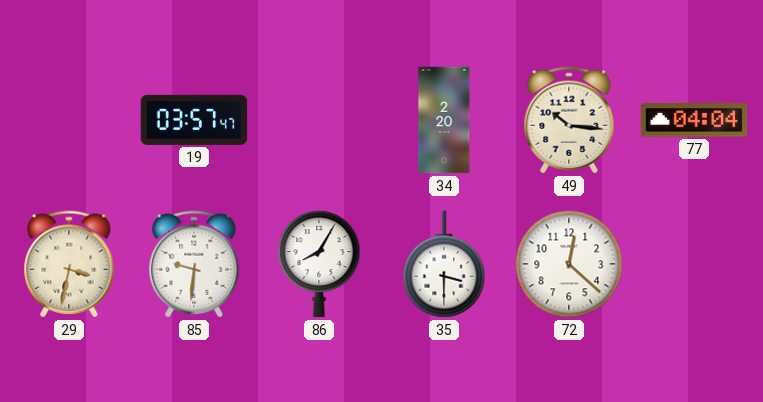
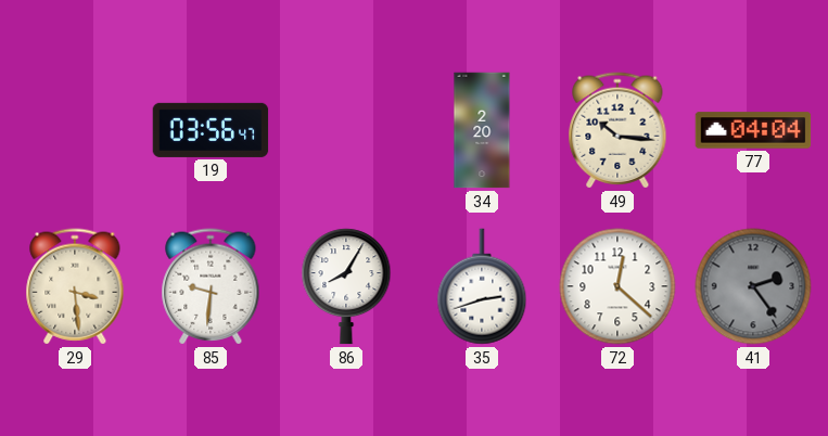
19: 03:57 -> 03:56 (211, 130)
29: 3:32 -> 3:29 (75, 286)
35: 3:30 -> 2:42 (482, 286)
41: none -> 2:24 (753, 286)
